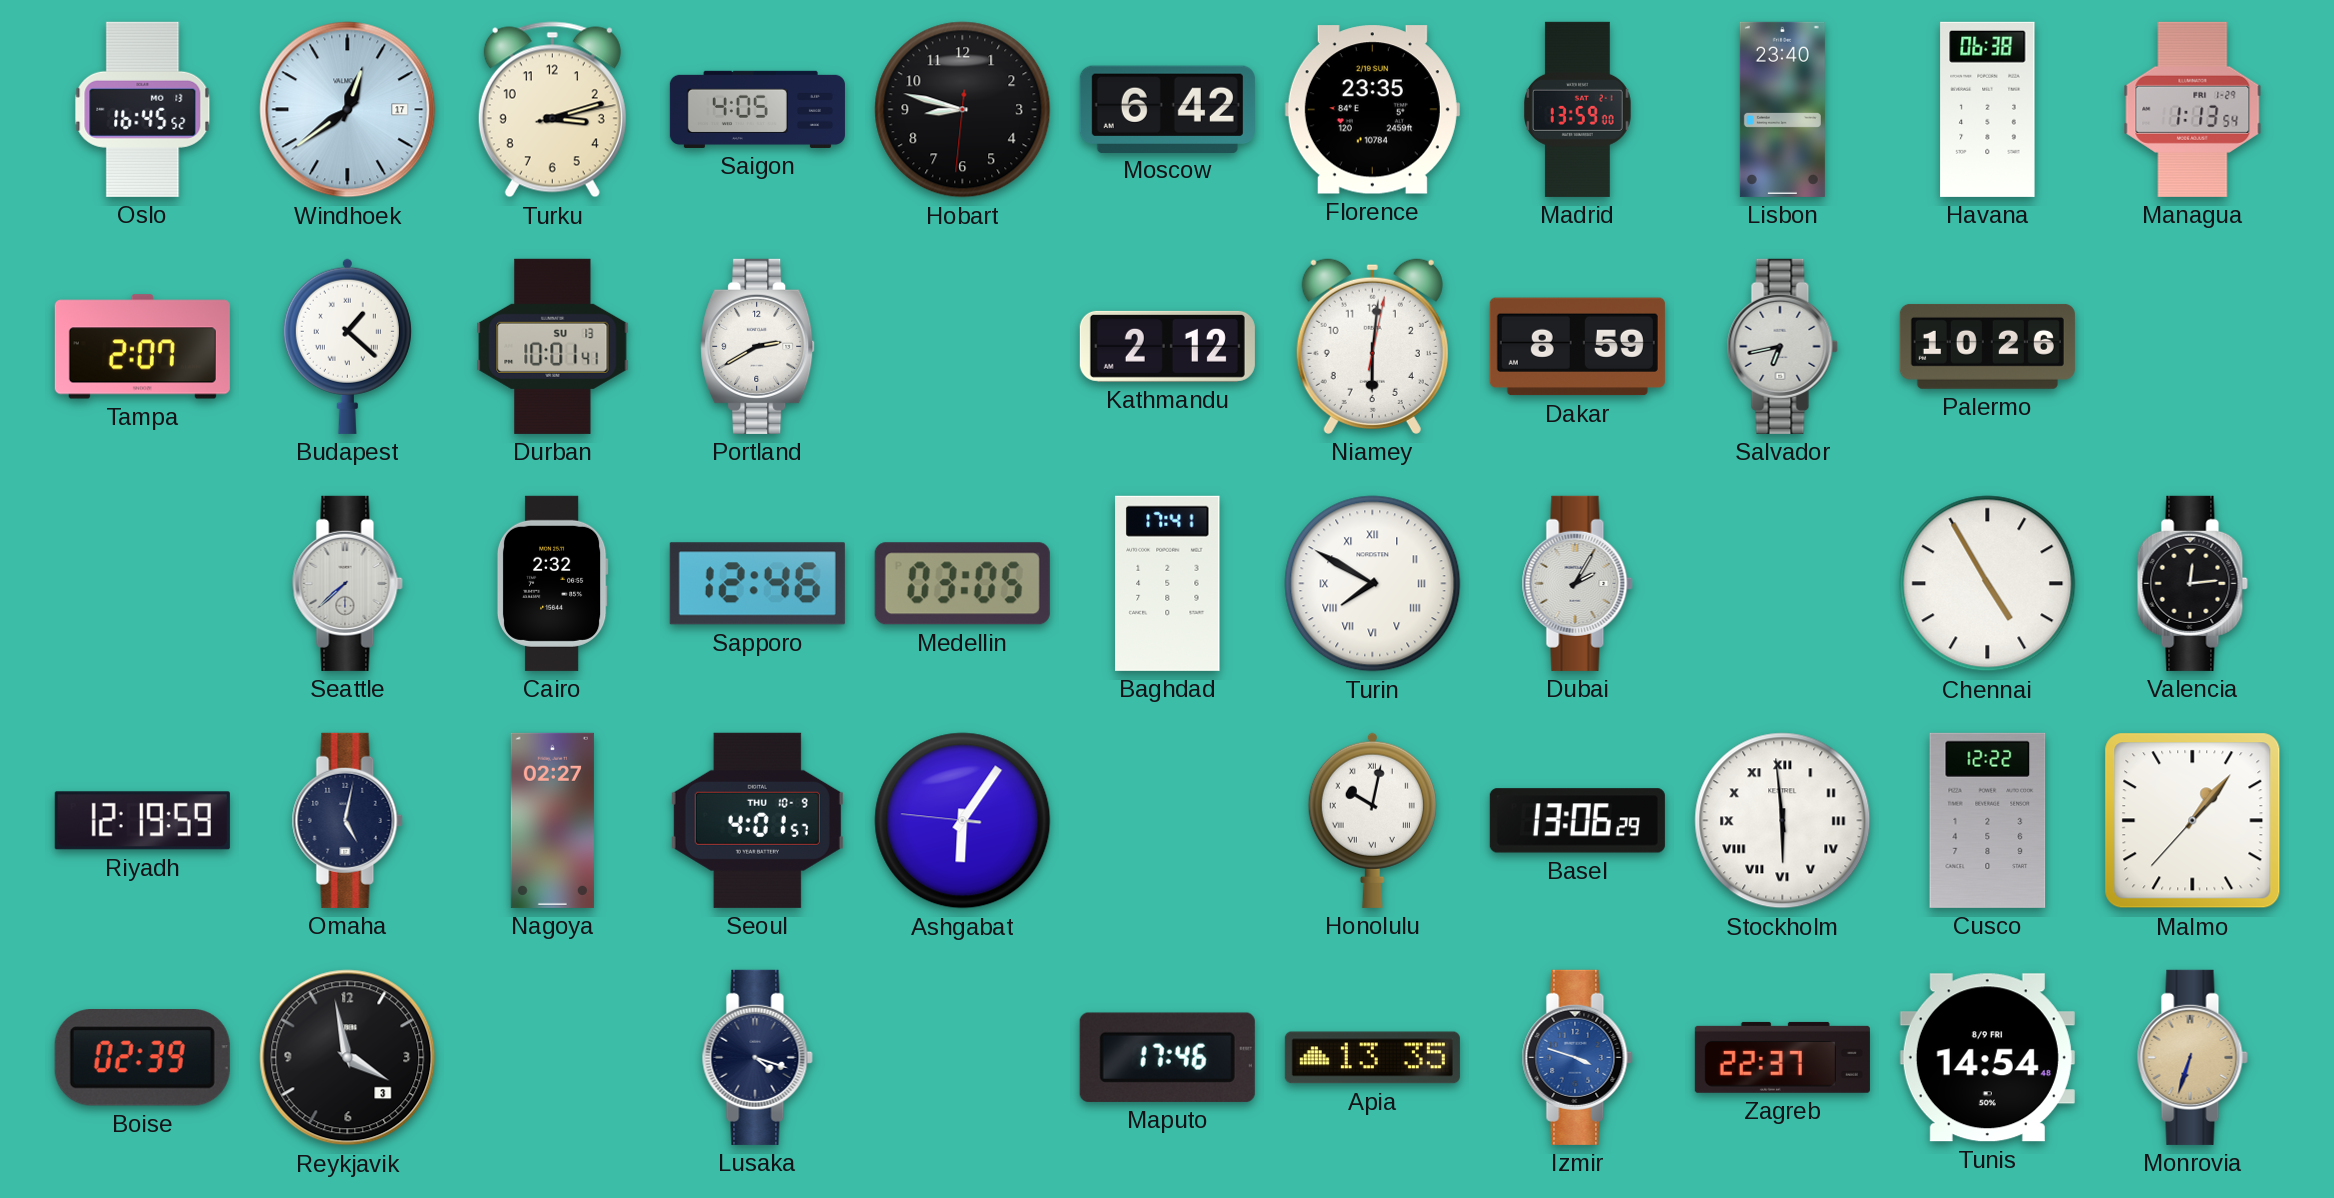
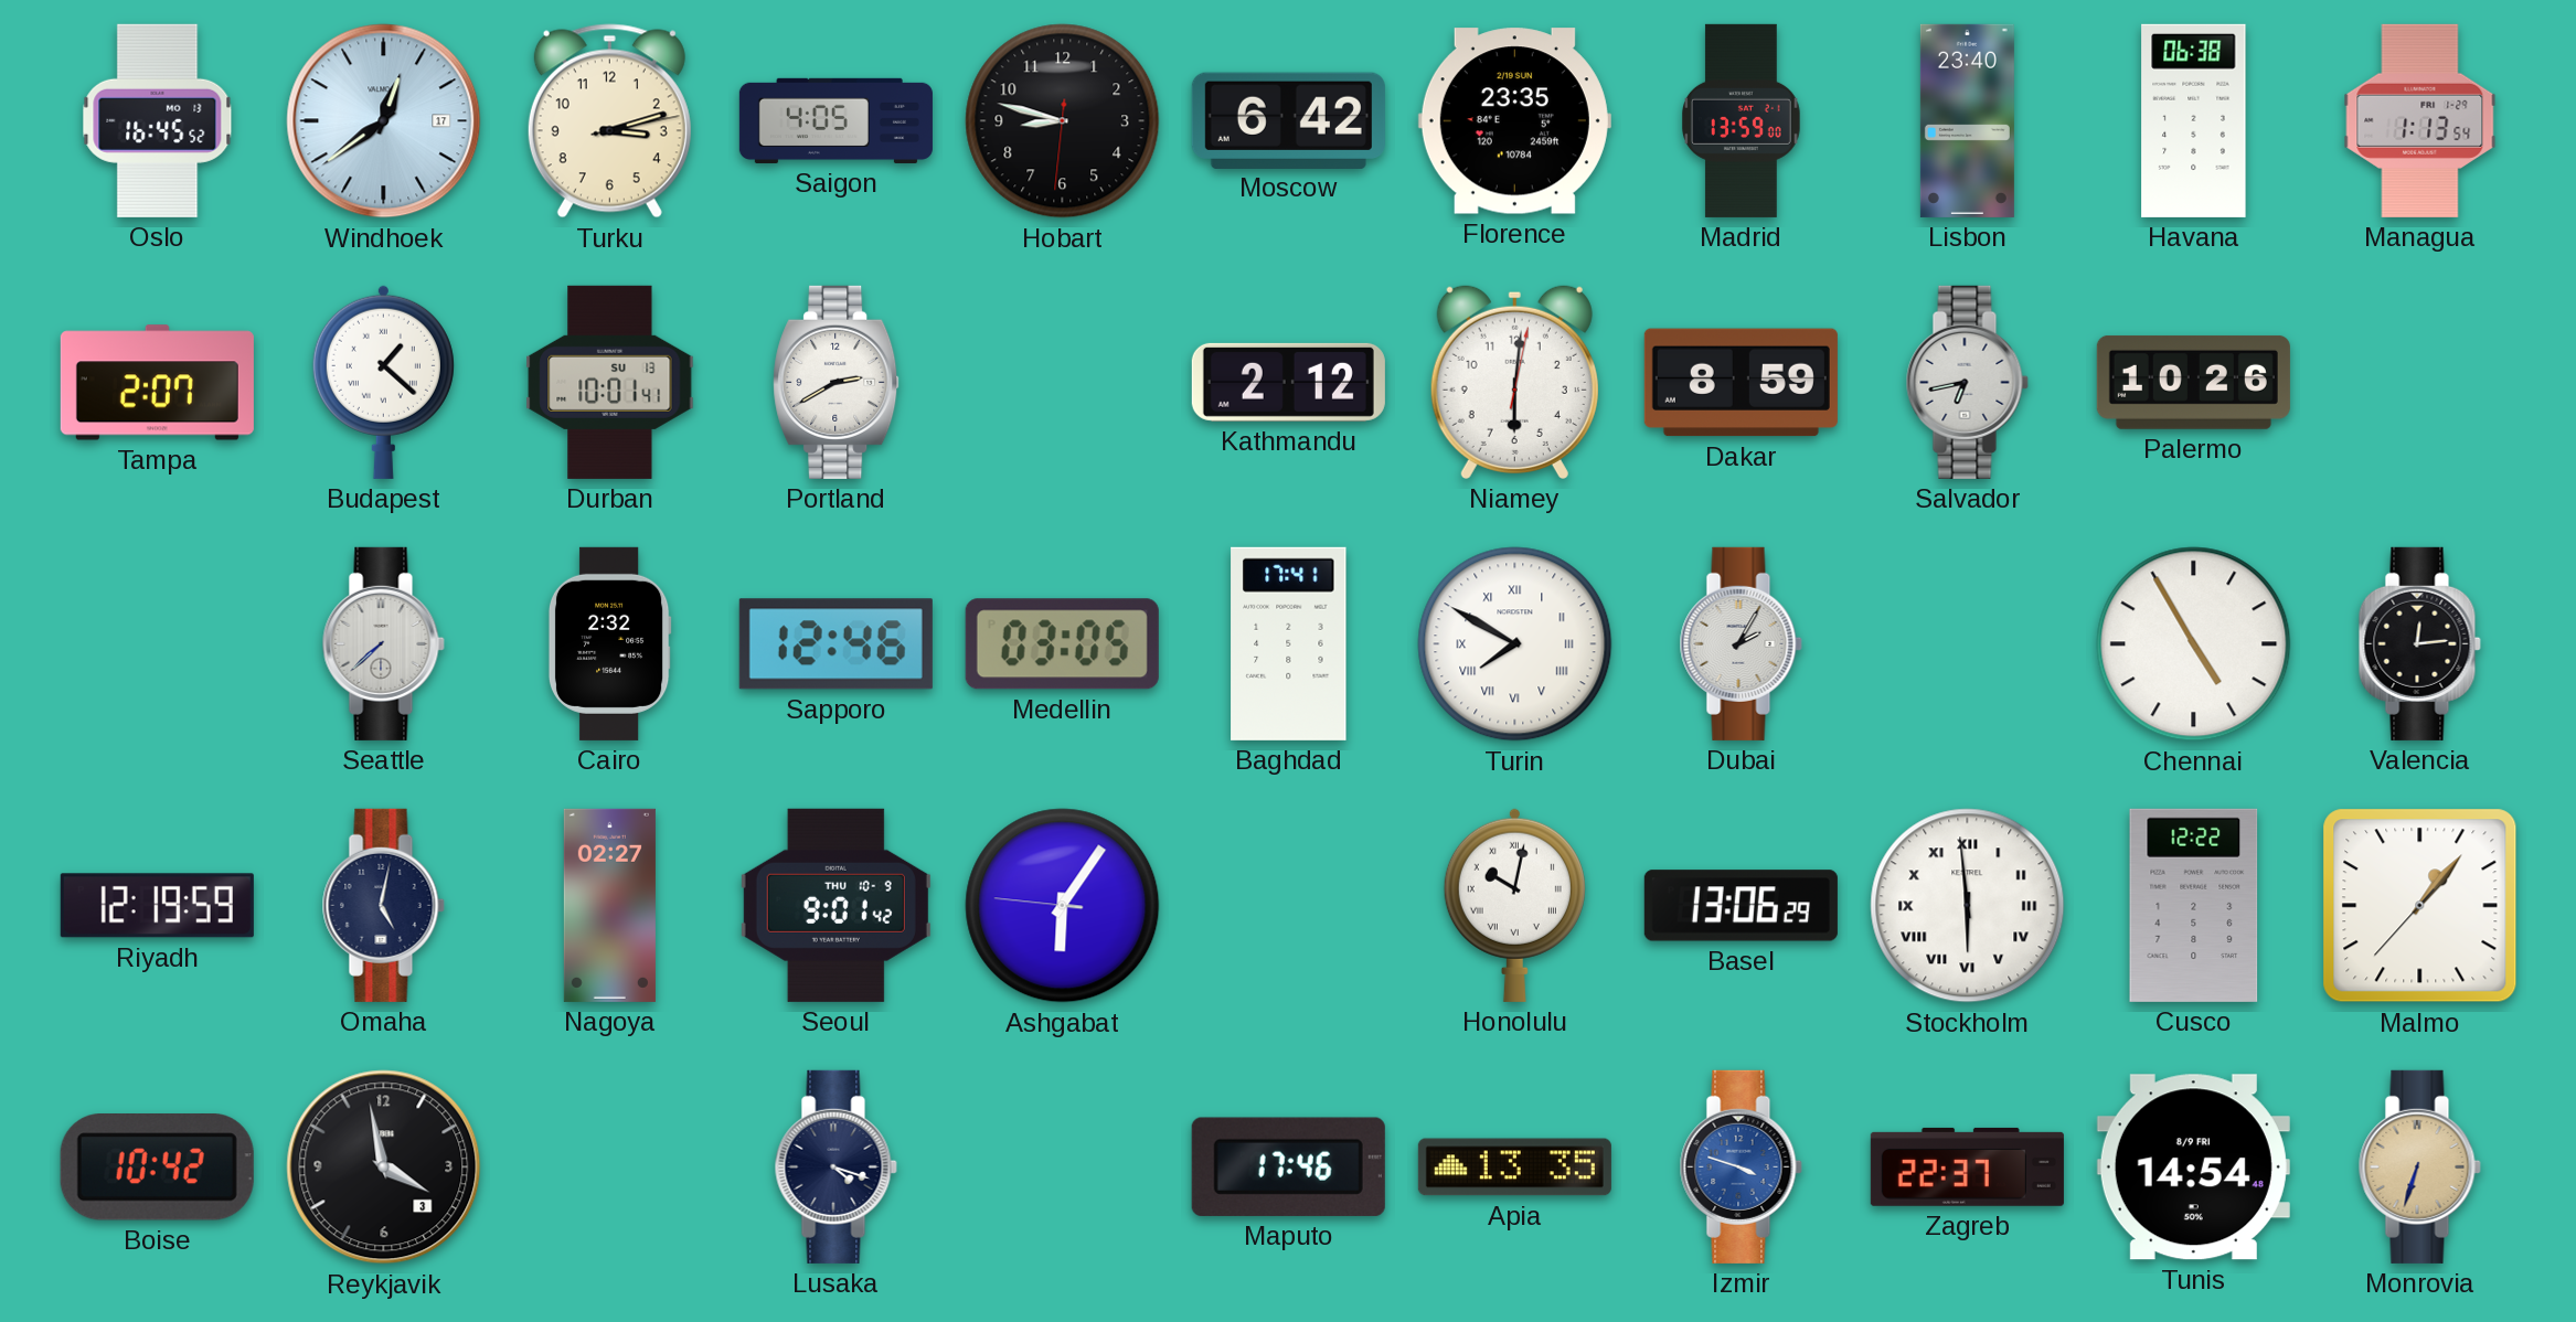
Seoul: 4:01 -> 9:01 (835, 905)
Boise: 02:39 -> 10:42 (157, 1168)
